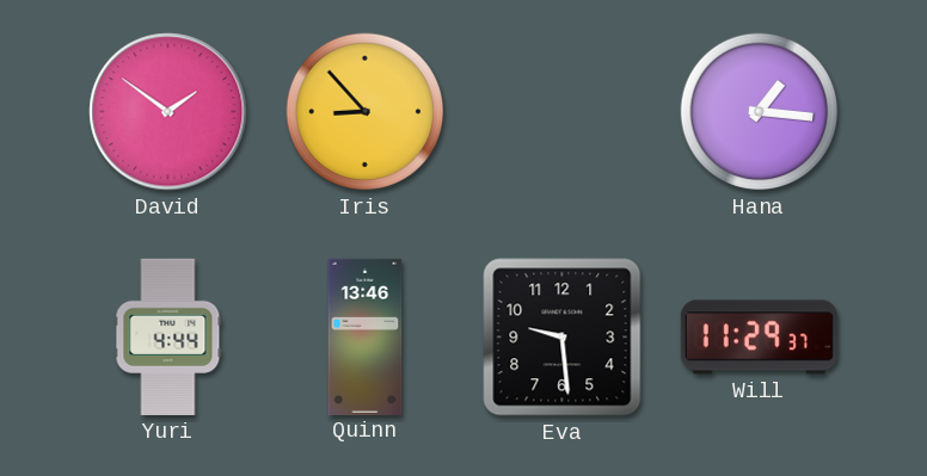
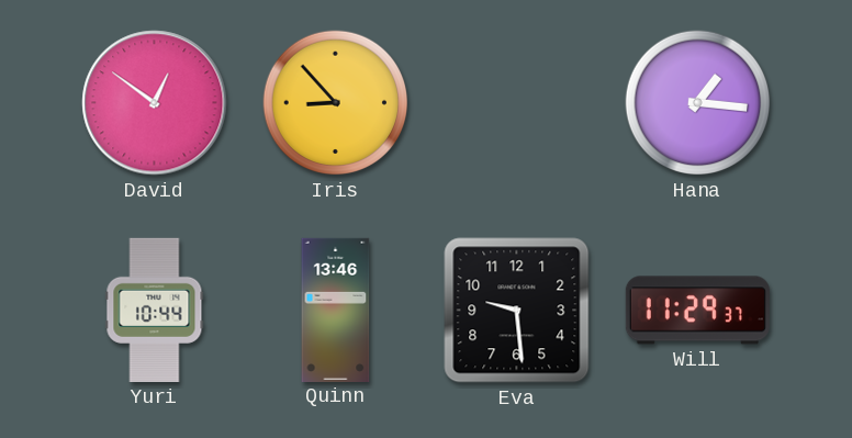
David: 1:51 -> 12:51 (155, 103)
Yuri: 4:44 -> 10:44 (155, 310)
